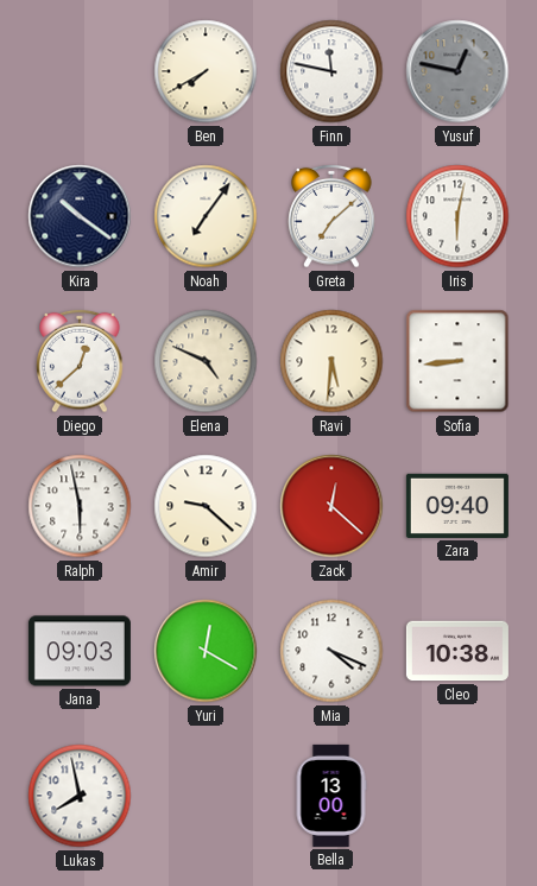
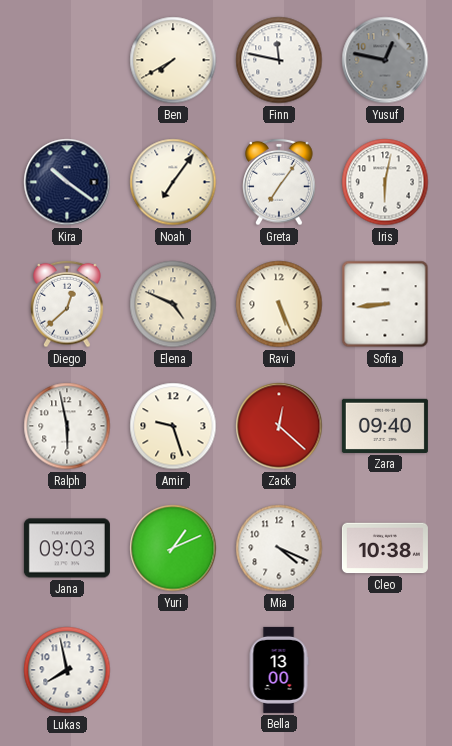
Greta: 7:08 -> 7:06 (279, 182)
Ravi: 5:31 -> 5:26 (279, 304)
Amir: 9:22 -> 9:27 (173, 426)
Yuri: 12:20 -> 1:11 (173, 548)
